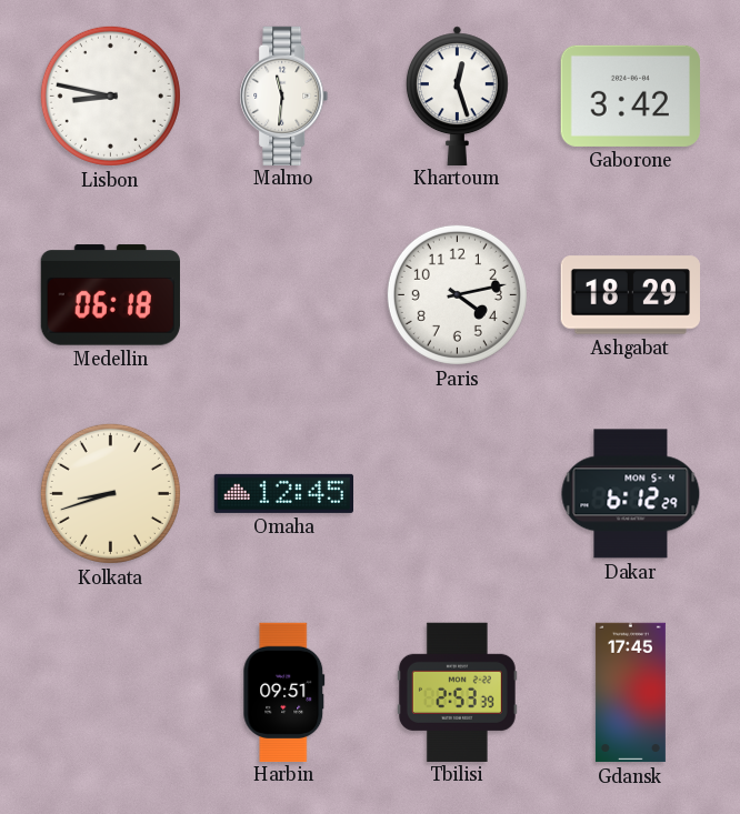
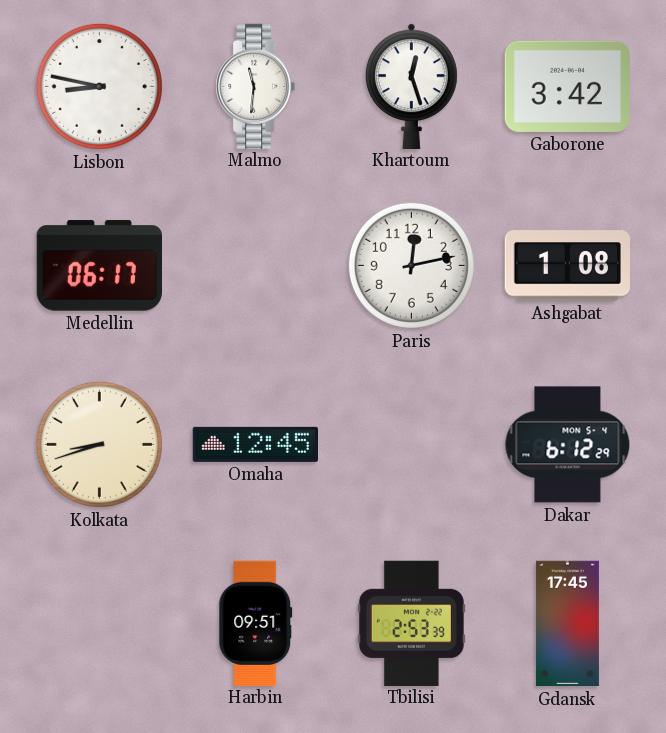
Medellin: 06:18 -> 06:17 (99, 266)
Paris: 4:13 -> 12:13 (411, 265)
Ashgabat: 18:29 -> 1:08 (567, 266)
